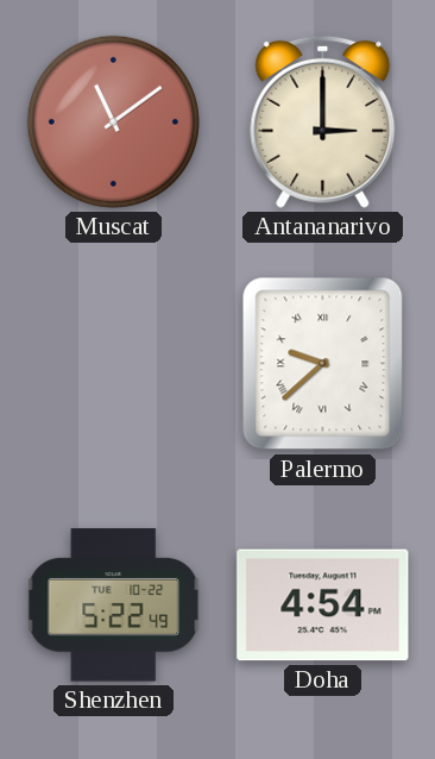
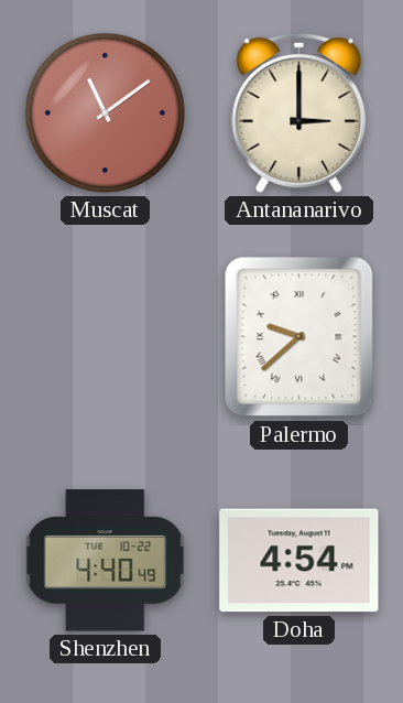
Shenzhen: 5:22 -> 4:40 (106, 561)
